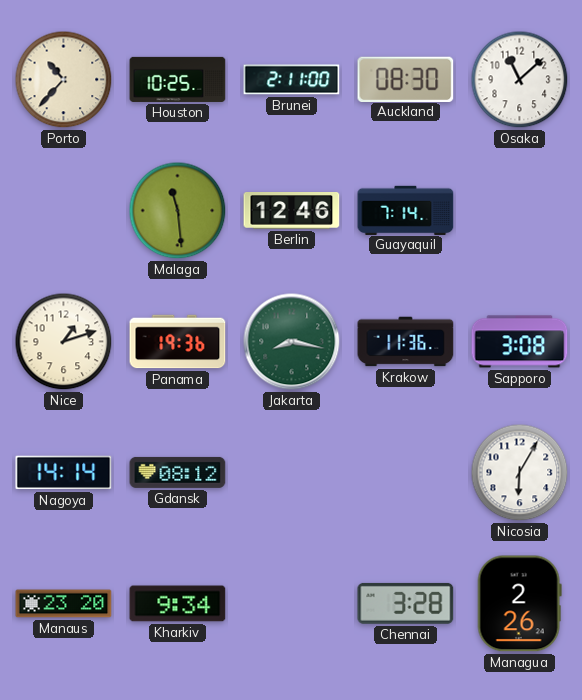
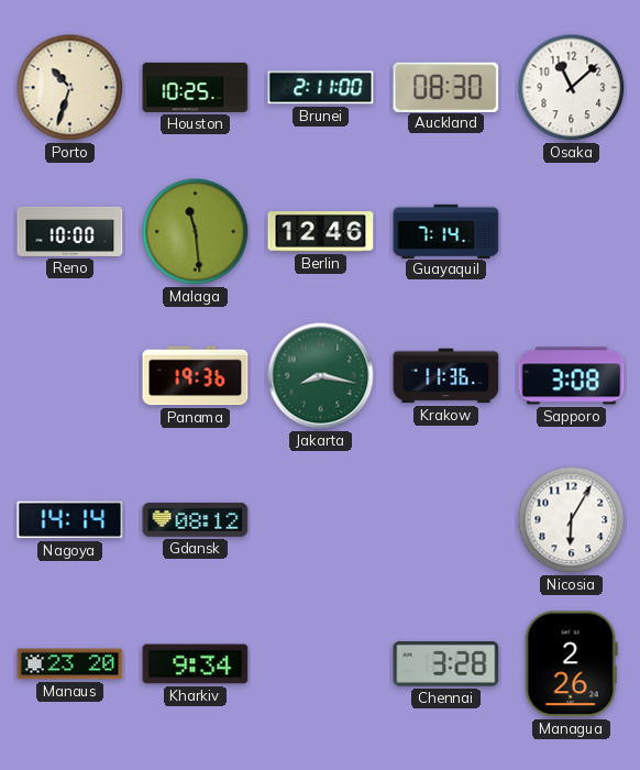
Porto: 10:37 -> 10:33 (70, 88)
Reno: none -> 10:00 (70, 231)
Nice: 1:12 -> none (64, 342)
